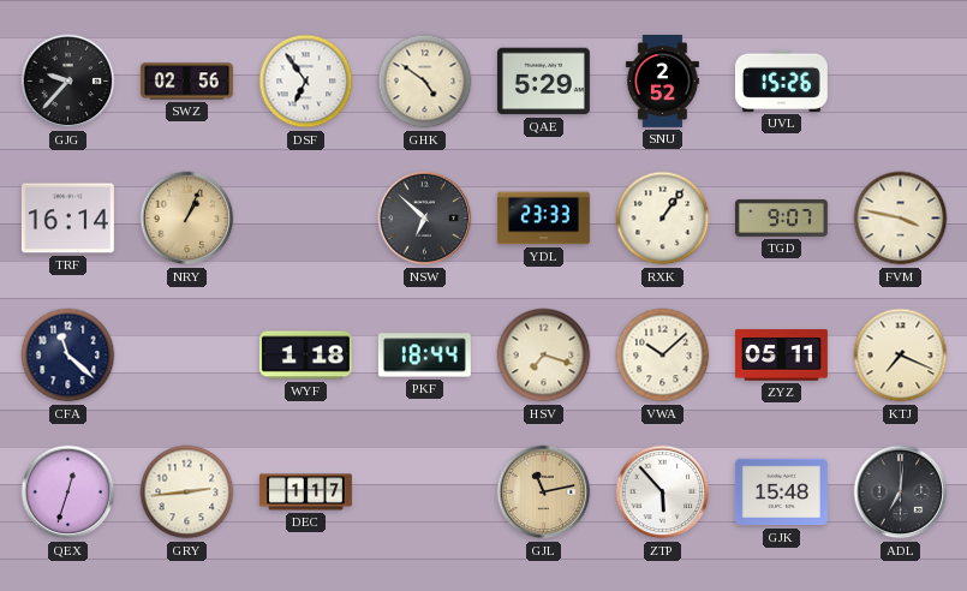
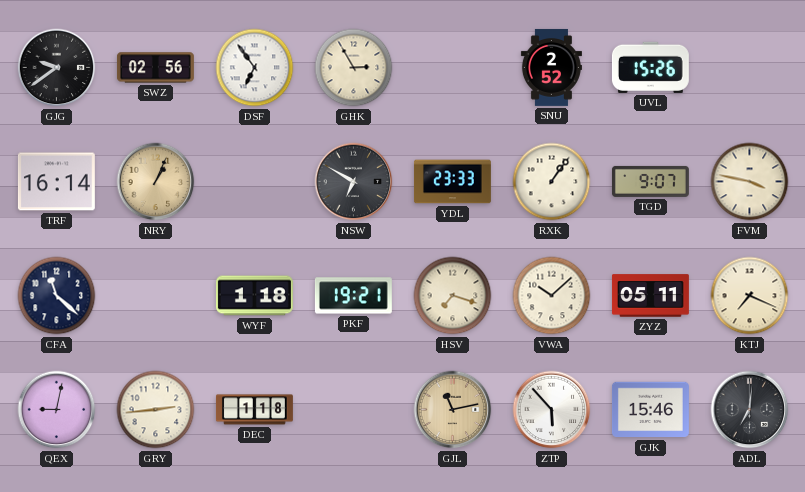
GJG: 9:37 -> 9:39 (57, 68)
GHK: 4:51 -> 2:55 (354, 68)
QAE: 5:29 -> none (543, 82)
NSW: 6:52 -> 6:50 (354, 182)
PKF: 18:44 -> 19:21 (353, 296)
QEX: 12:33 -> 9:02 (57, 410)
DEC: 1:17 -> 1:18 (254, 410)
GJK: 15:48 -> 15:46 (650, 410)
